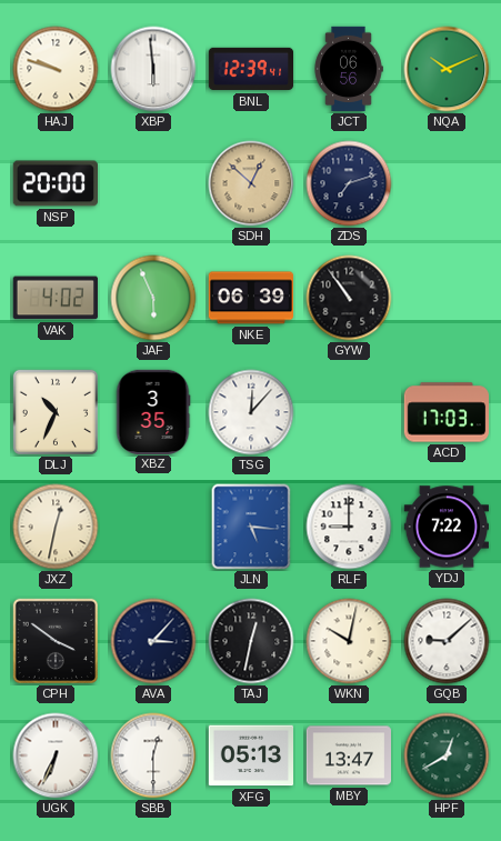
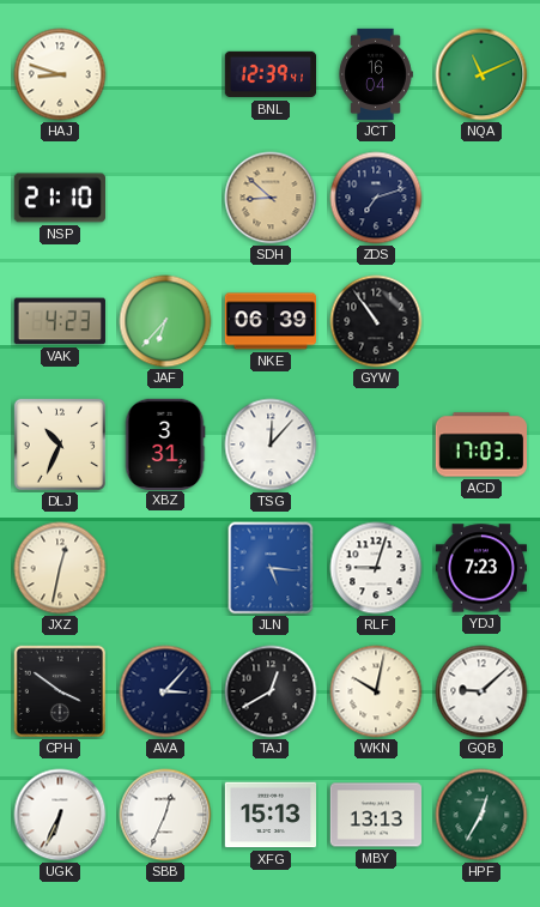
HAJ: 9:48 -> 8:48 (60, 74)
XBP: 5:59 -> none (153, 69)
JCT: 06:56 -> 16:04 (376, 74)
NQA: 10:11 -> 11:11 (481, 74)
NSP: 20:00 -> 21:10 (59, 198)
SDH: 12:52 -> 8:52 (271, 198)
VAK: 4:02 -> 4:23 (60, 321)
JAF: 5:56 -> 6:37 (165, 321)
XBZ: 3:35 -> 3:31 (165, 443)
RLF: 9:00 -> 9:03 (376, 568)
YDJ: 7:22 -> 7:23 (480, 568)
TAJ: 12:32 -> 12:40 (271, 691)
SBB: 12:30 -> 12:34 (165, 815)
XFG: 05:13 -> 15:13 (269, 815)
MBY: 13:47 -> 13:13 (375, 815)
HPF: 12:40 -> 12:35 (481, 815)
